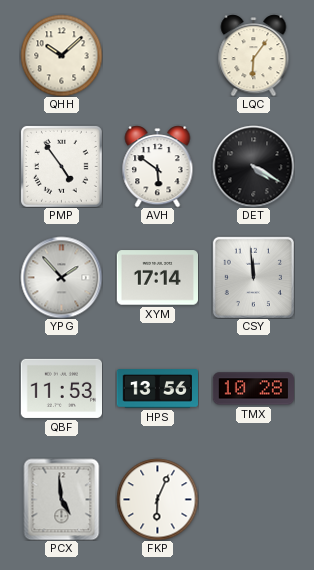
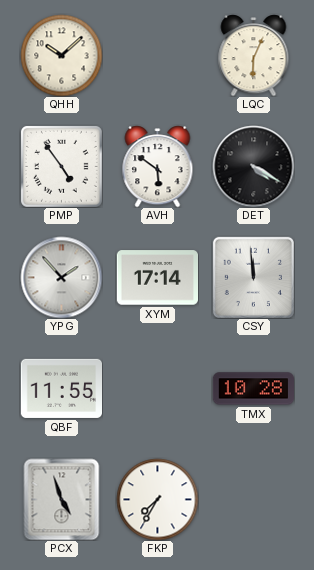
LQC: 6:06 -> 6:04 (254, 55)
QBF: 11:53 -> 11:55 (61, 388)
HPS: 13:56 -> none (157, 389)
PCX: 4:59 -> 4:57 (62, 499)
FKP: 6:04 -> 7:35 (157, 499)
